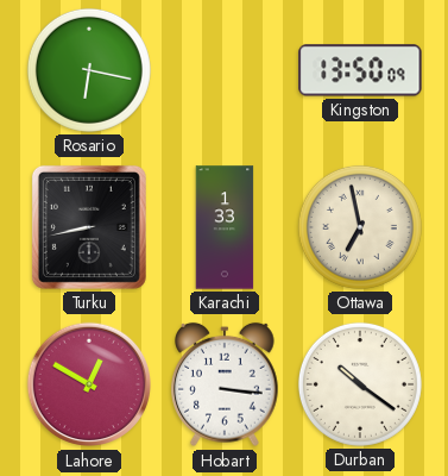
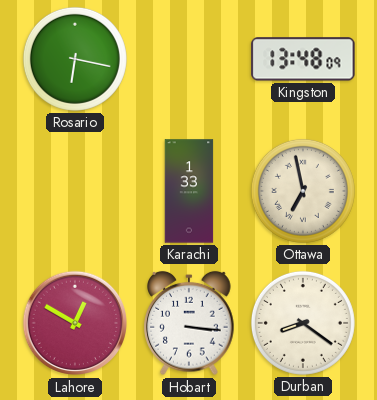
Kingston: 13:50 -> 13:48 (303, 59)
Turku: 8:43 -> none (89, 227)
Durban: 10:21 -> 8:21 (303, 323)
